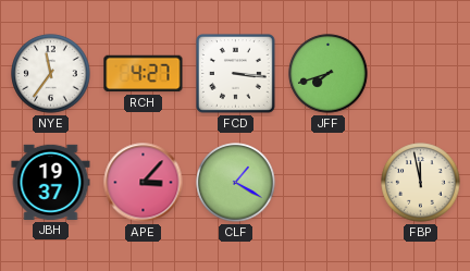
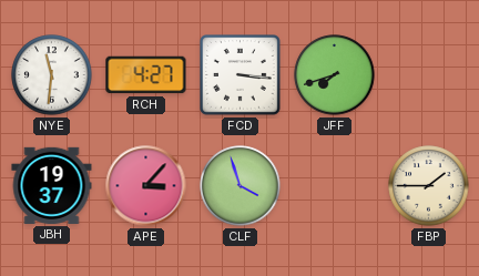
NYE: 11:36 -> 11:31 (52, 75)
CLF: 1:20 -> 3:57 (241, 186)
FBP: 11:58 -> 1:45 (429, 186)
